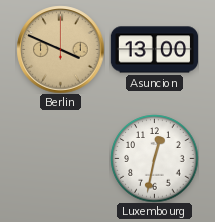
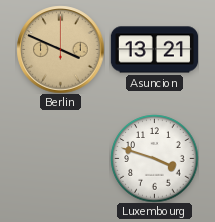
Asuncion: 13:00 -> 13:21 (154, 50)
Luxembourg: 12:32 -> 3:48 (154, 158)
